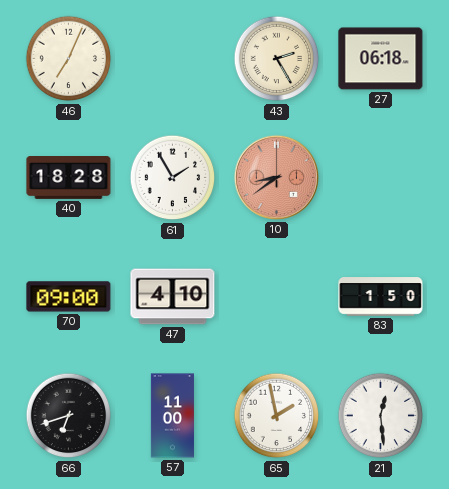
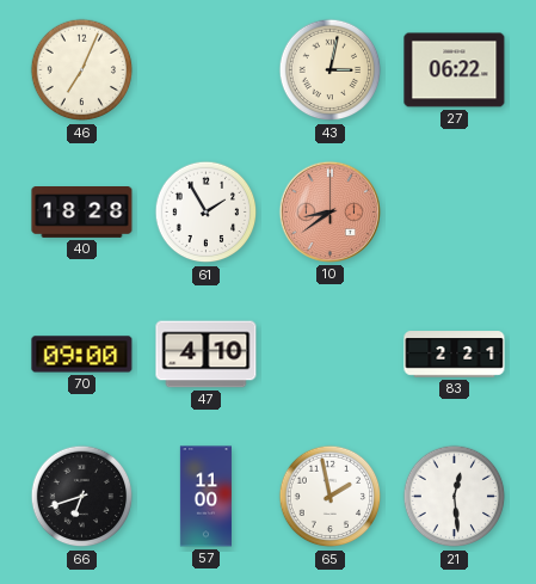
43: 2:25 -> 3:02 (331, 70)
27: 06:18 -> 06:22 (455, 70)
83: 1:50 -> 2:21 (455, 355)
